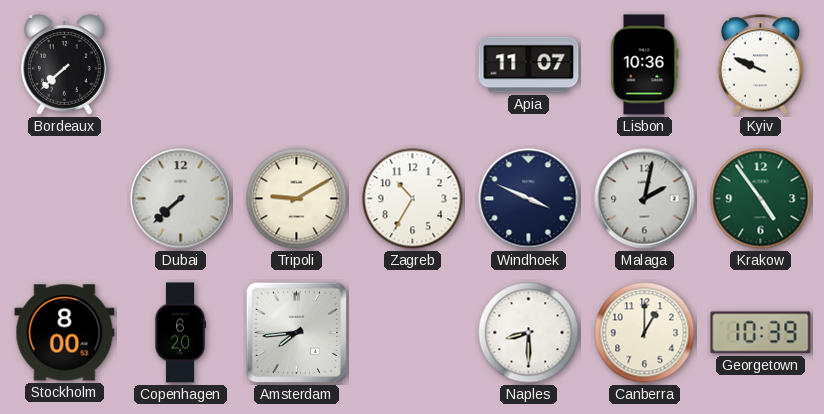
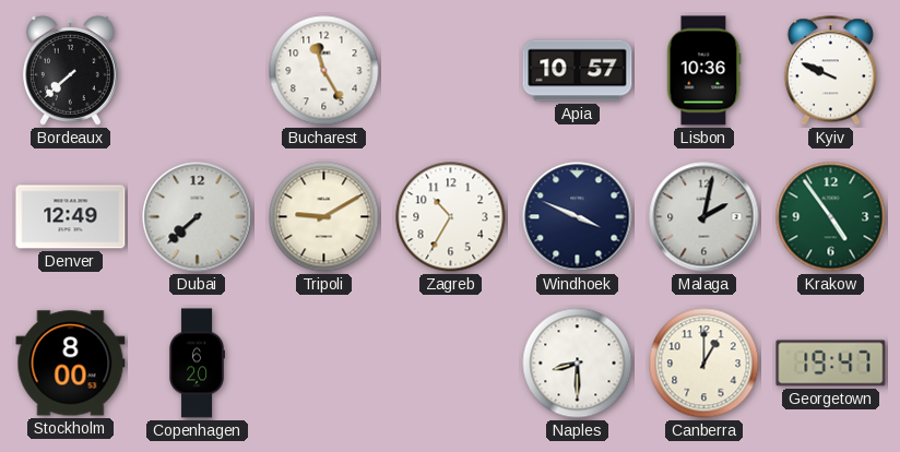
Bucharest: none -> 11:25 (324, 71)
Apia: 11:07 -> 10:57 (578, 71)
Denver: none -> 12:49 (71, 217)
Amsterdam: 7:44 -> none (296, 332)
Georgetown: 10:39 -> 19:47 (831, 364)
